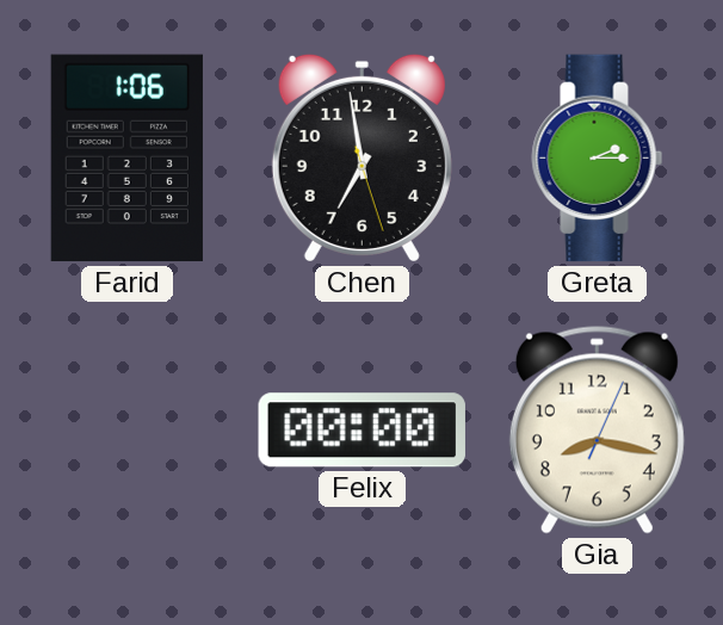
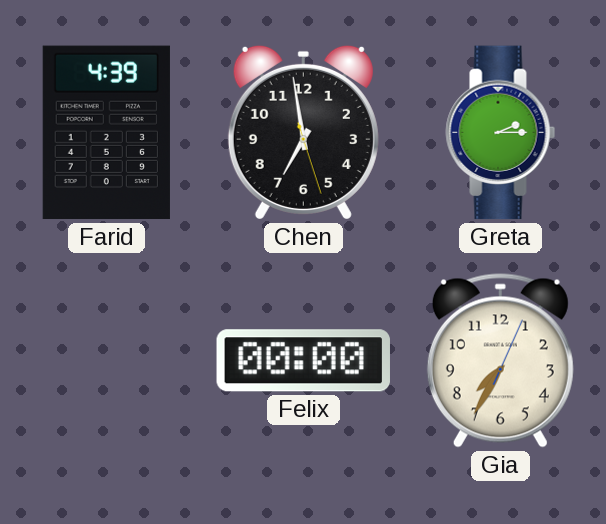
Farid: 1:06 -> 4:39 (106, 133)
Gia: 8:17 -> 7:35 (500, 361)
